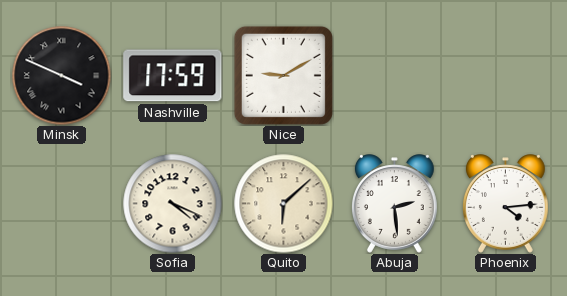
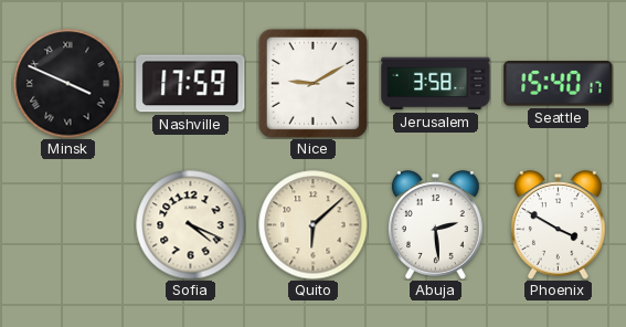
Jerusalem: none -> 3:58 (436, 84)
Seattle: none -> 15:40 (559, 84)
Phoenix: 4:14 -> 3:50 (558, 225)
